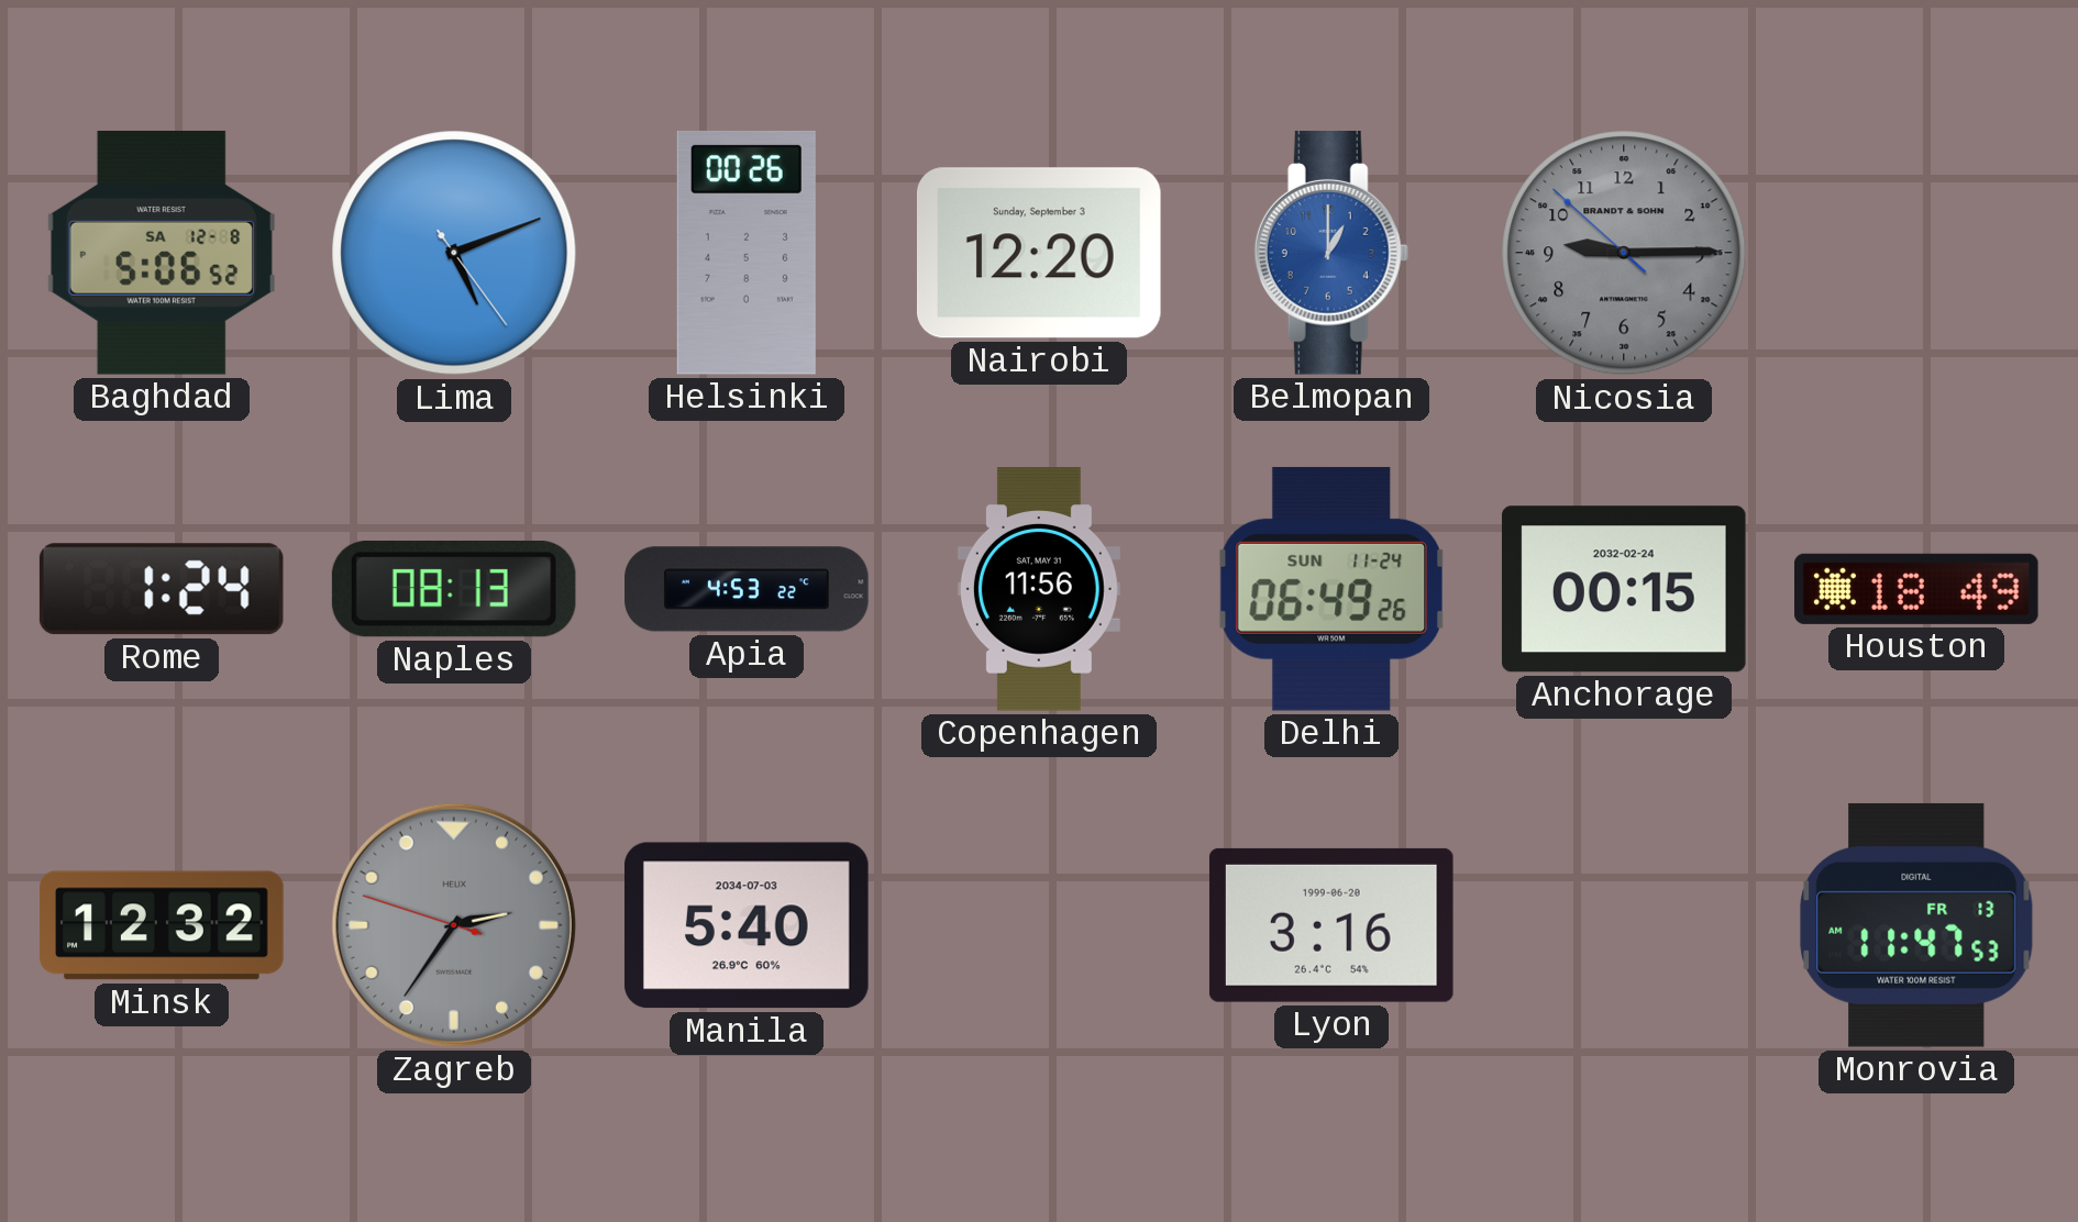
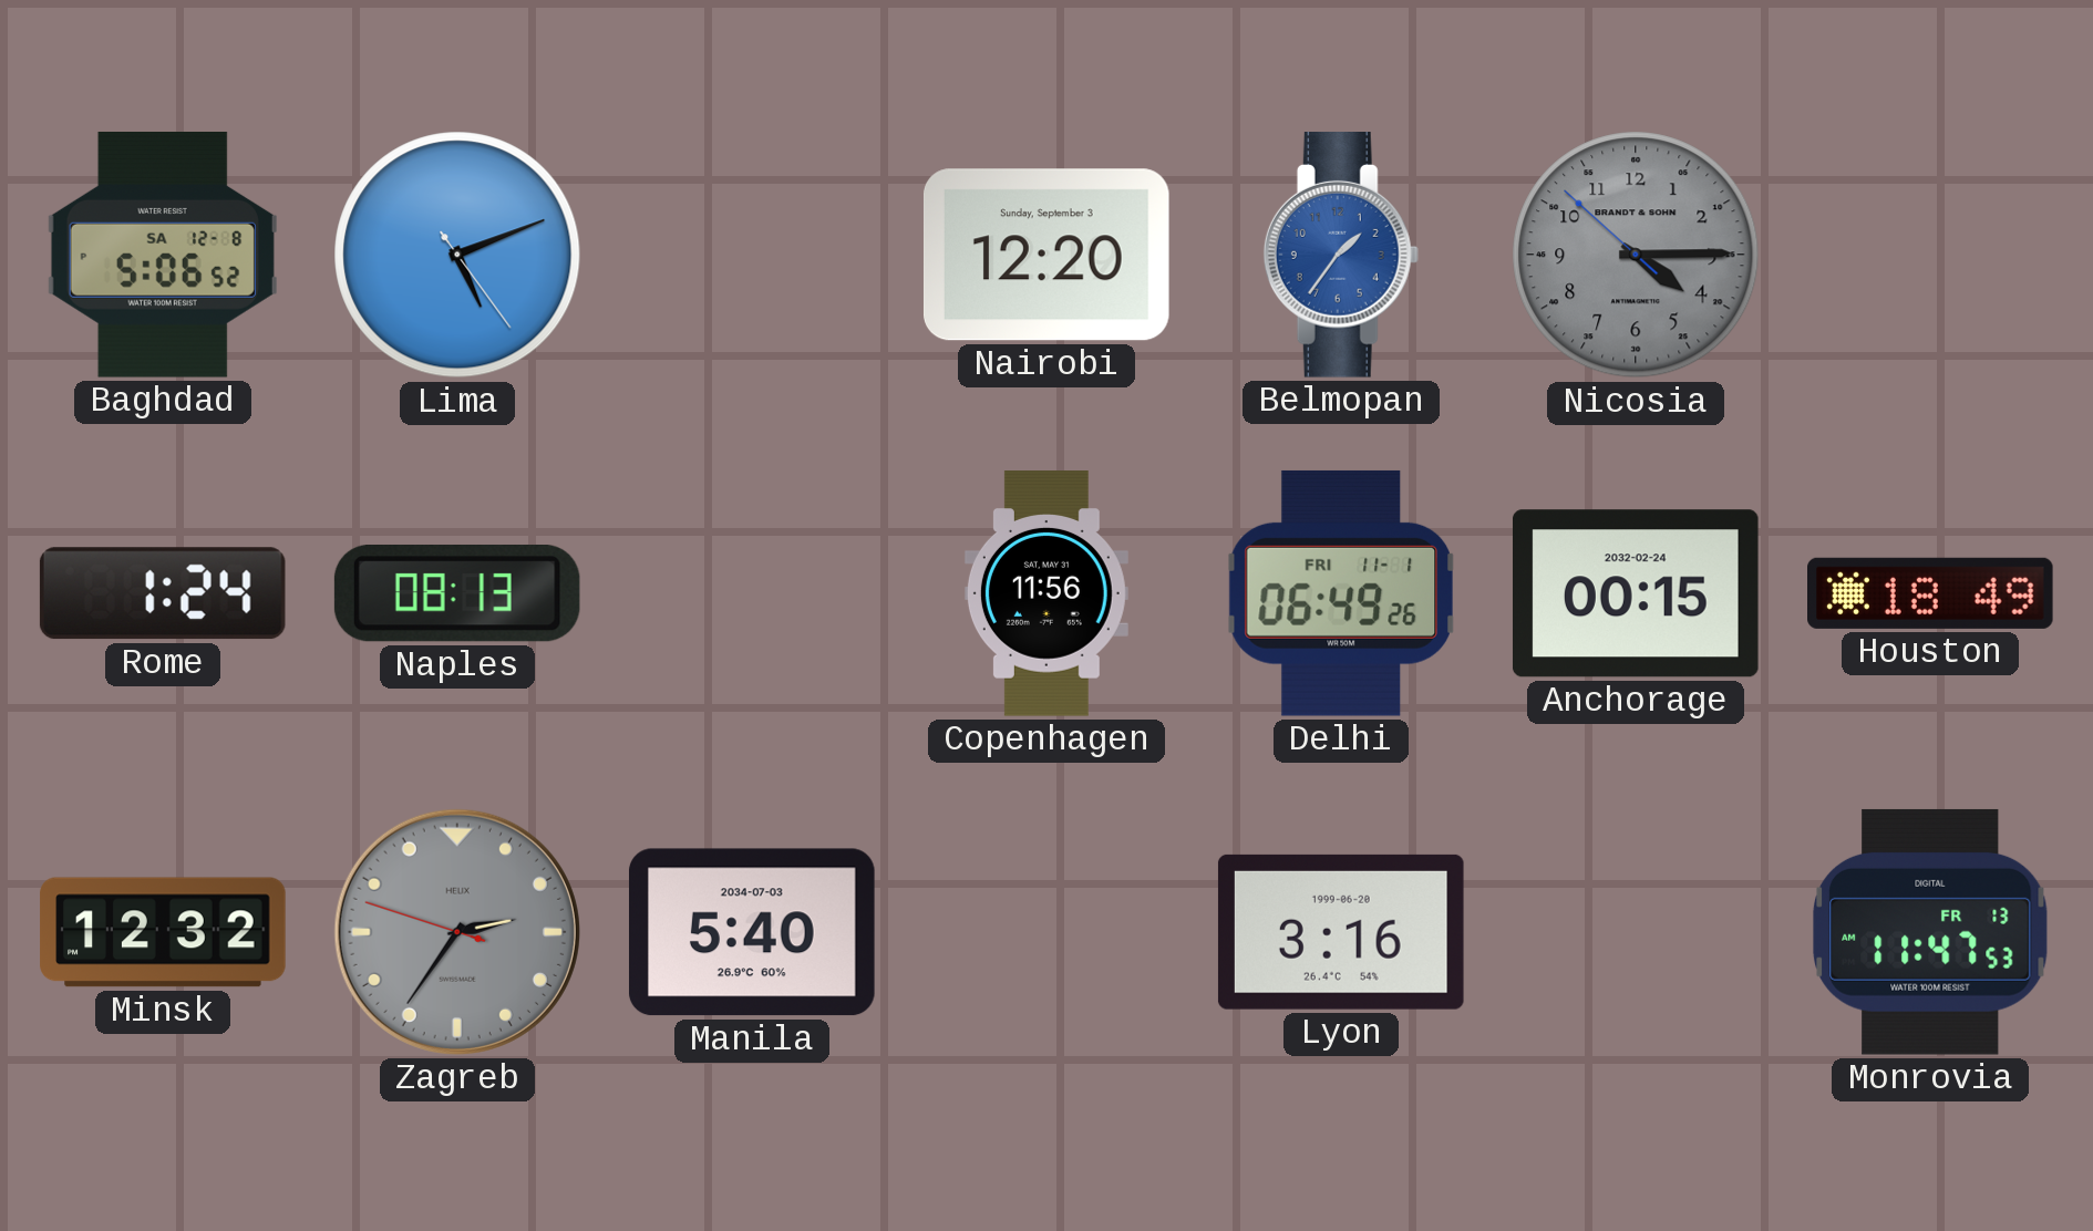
Helsinki: 00:26 -> none (747, 253)
Belmopan: 1:00 -> 1:36 (1341, 256)
Nicosia: 9:14 -> 4:14 (1636, 255)
Apia: 4:53 -> none (747, 589)
Delhi date: SUN 11-24 -> FRI 11-1 (1341, 593)
